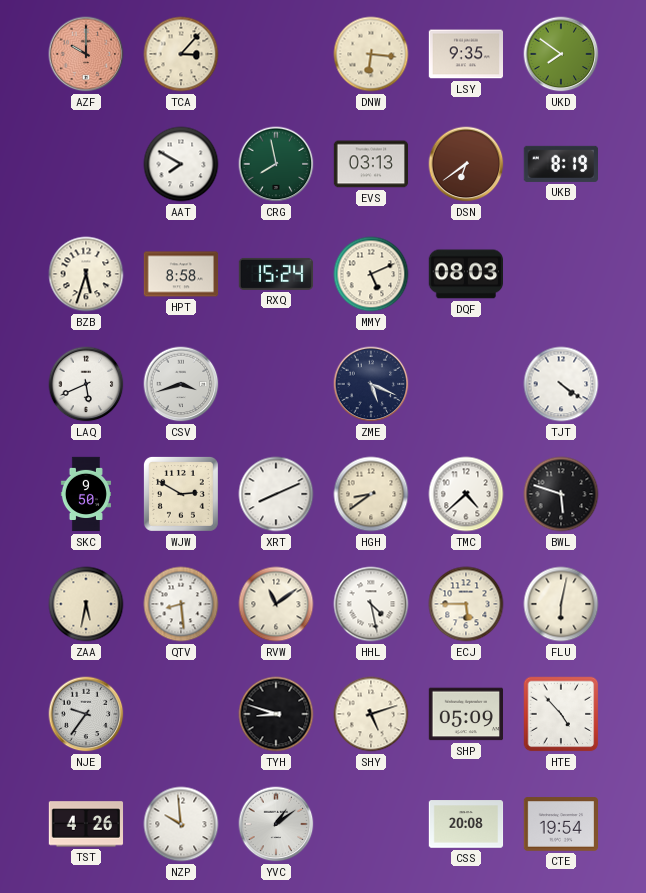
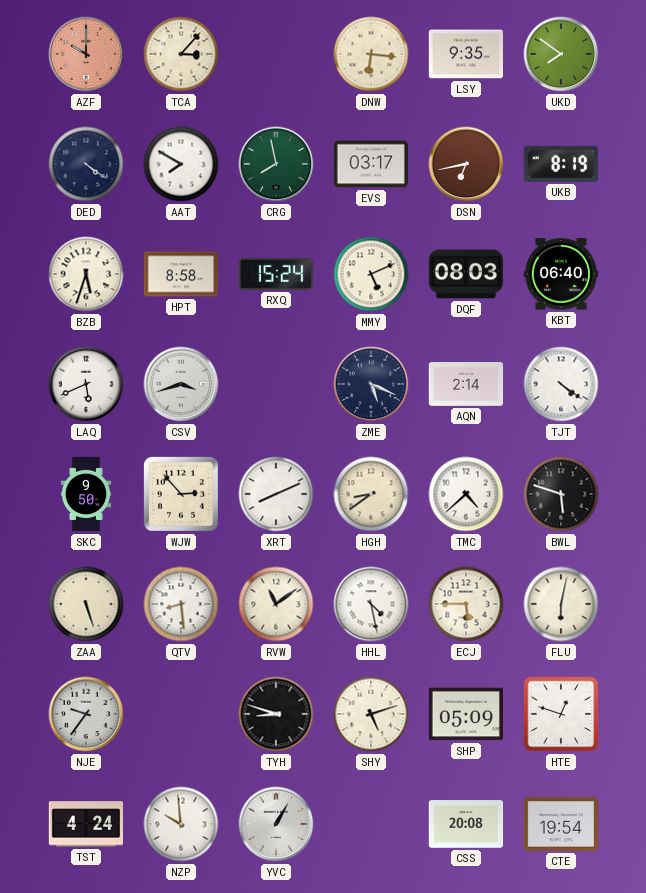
DED: none -> 4:21 (86, 164)
EVS: 03:13 -> 03:17 (370, 164)
DSN: 6:39 -> 6:43 (466, 164)
KBT: none -> 06:40 (561, 274)
AQN: none -> 2:14 (466, 384)
WJW: 2:50 -> 2:53 (181, 494)
ZAA: 5:32 -> 5:27 (86, 604)
HTE: 4:53 -> 12:48 (561, 714)
TST: 4:26 -> 4:24 (86, 824)
YVC: 1:09 -> 1:05 (276, 824)
